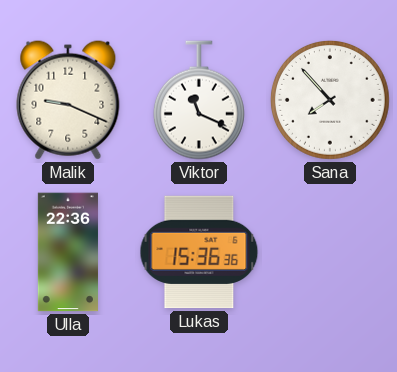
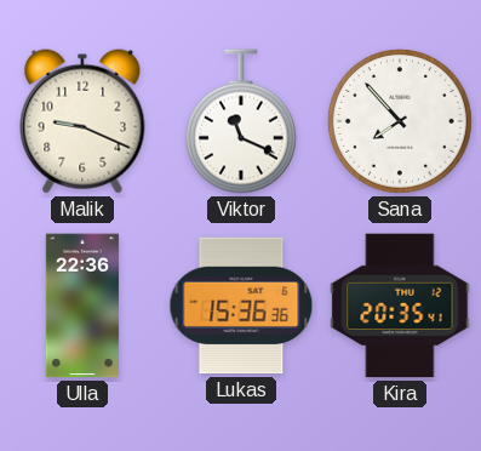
Kira: none -> 20:35 (400, 306)
